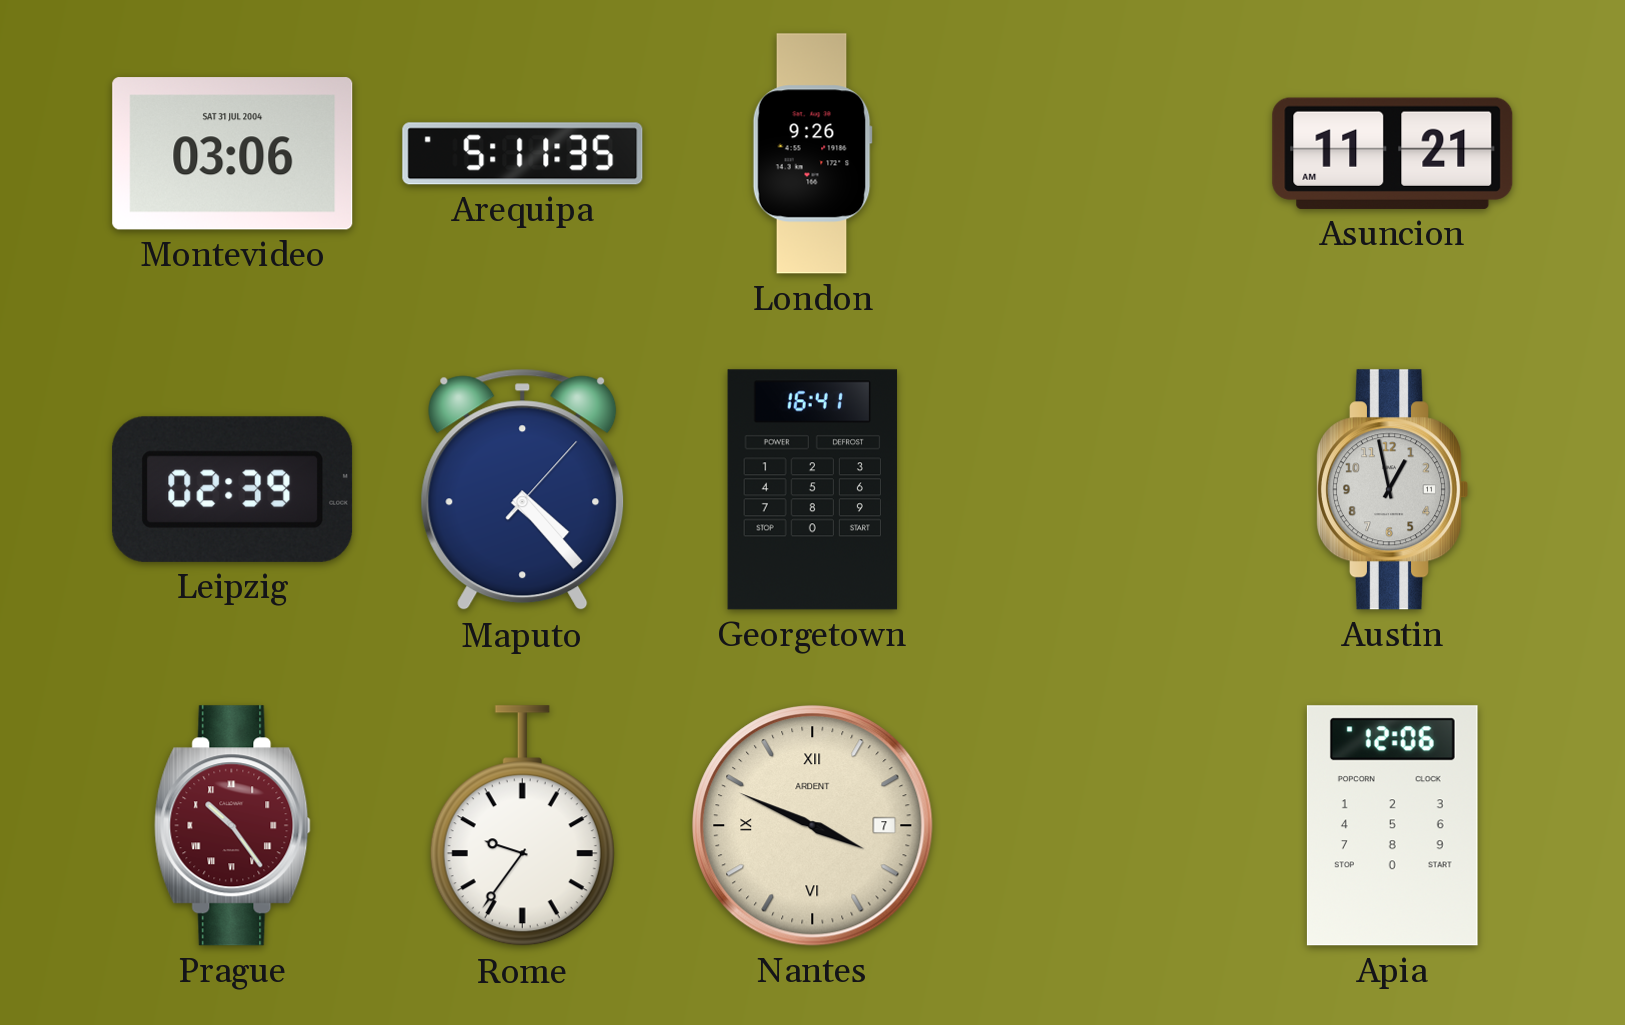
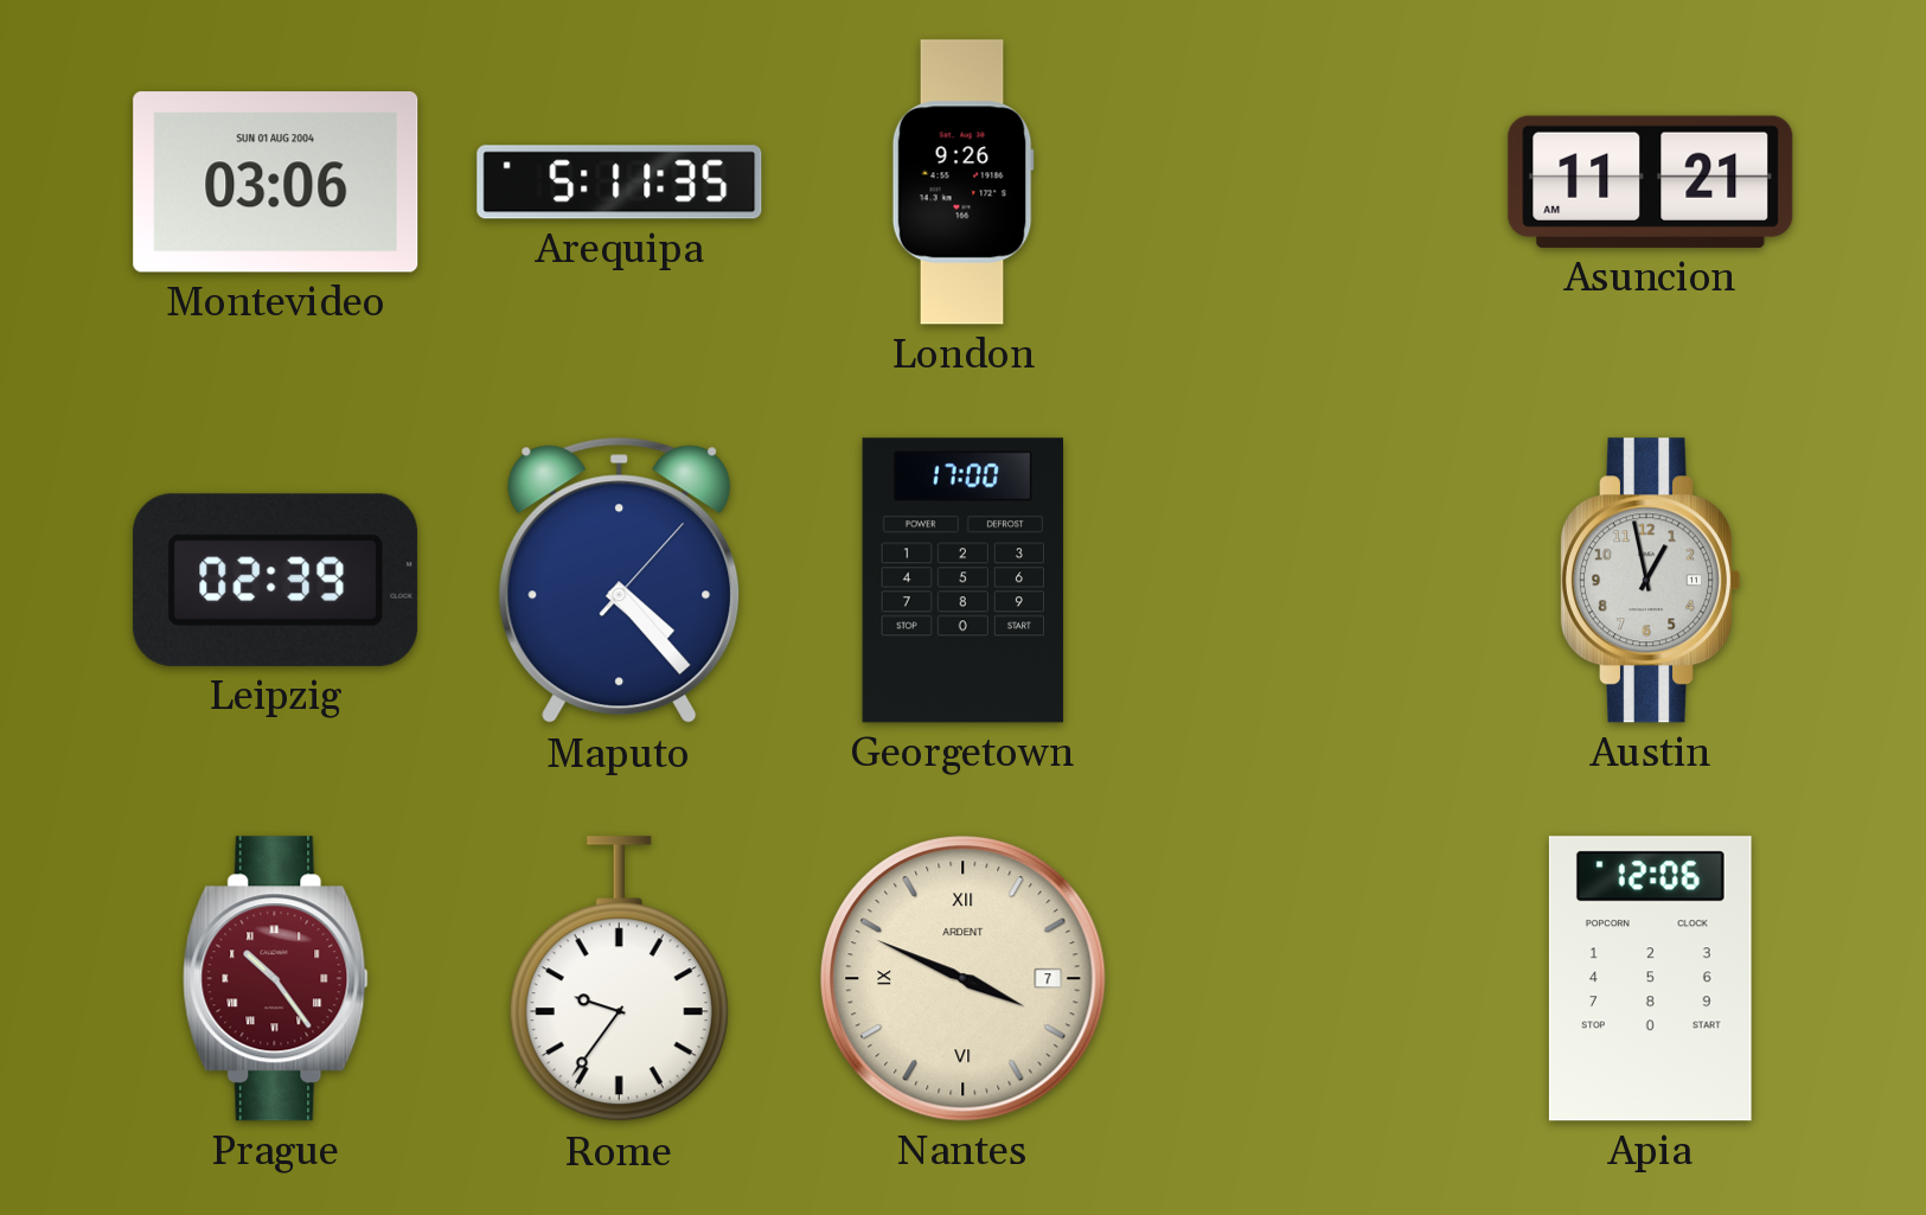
Montevideo date: SAT 31 JUL 2004 -> SUN 01 AUG 2004 (276, 183)
Georgetown: 16:41 -> 17:00 (964, 581)
